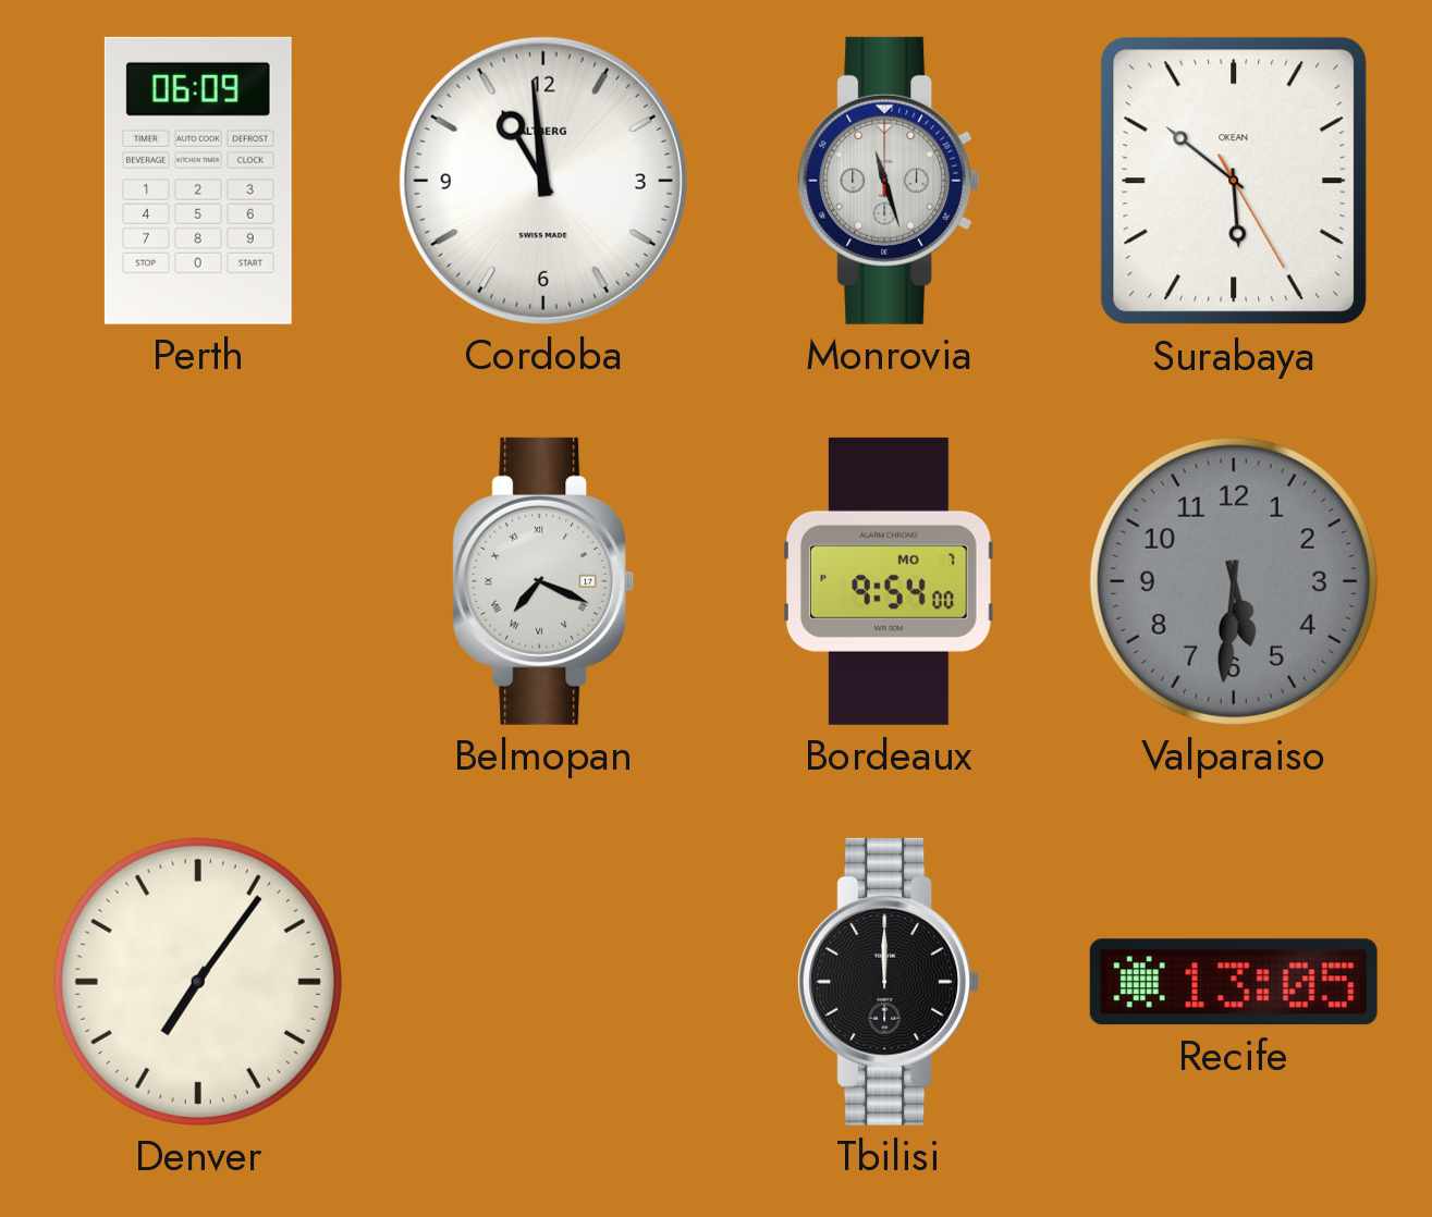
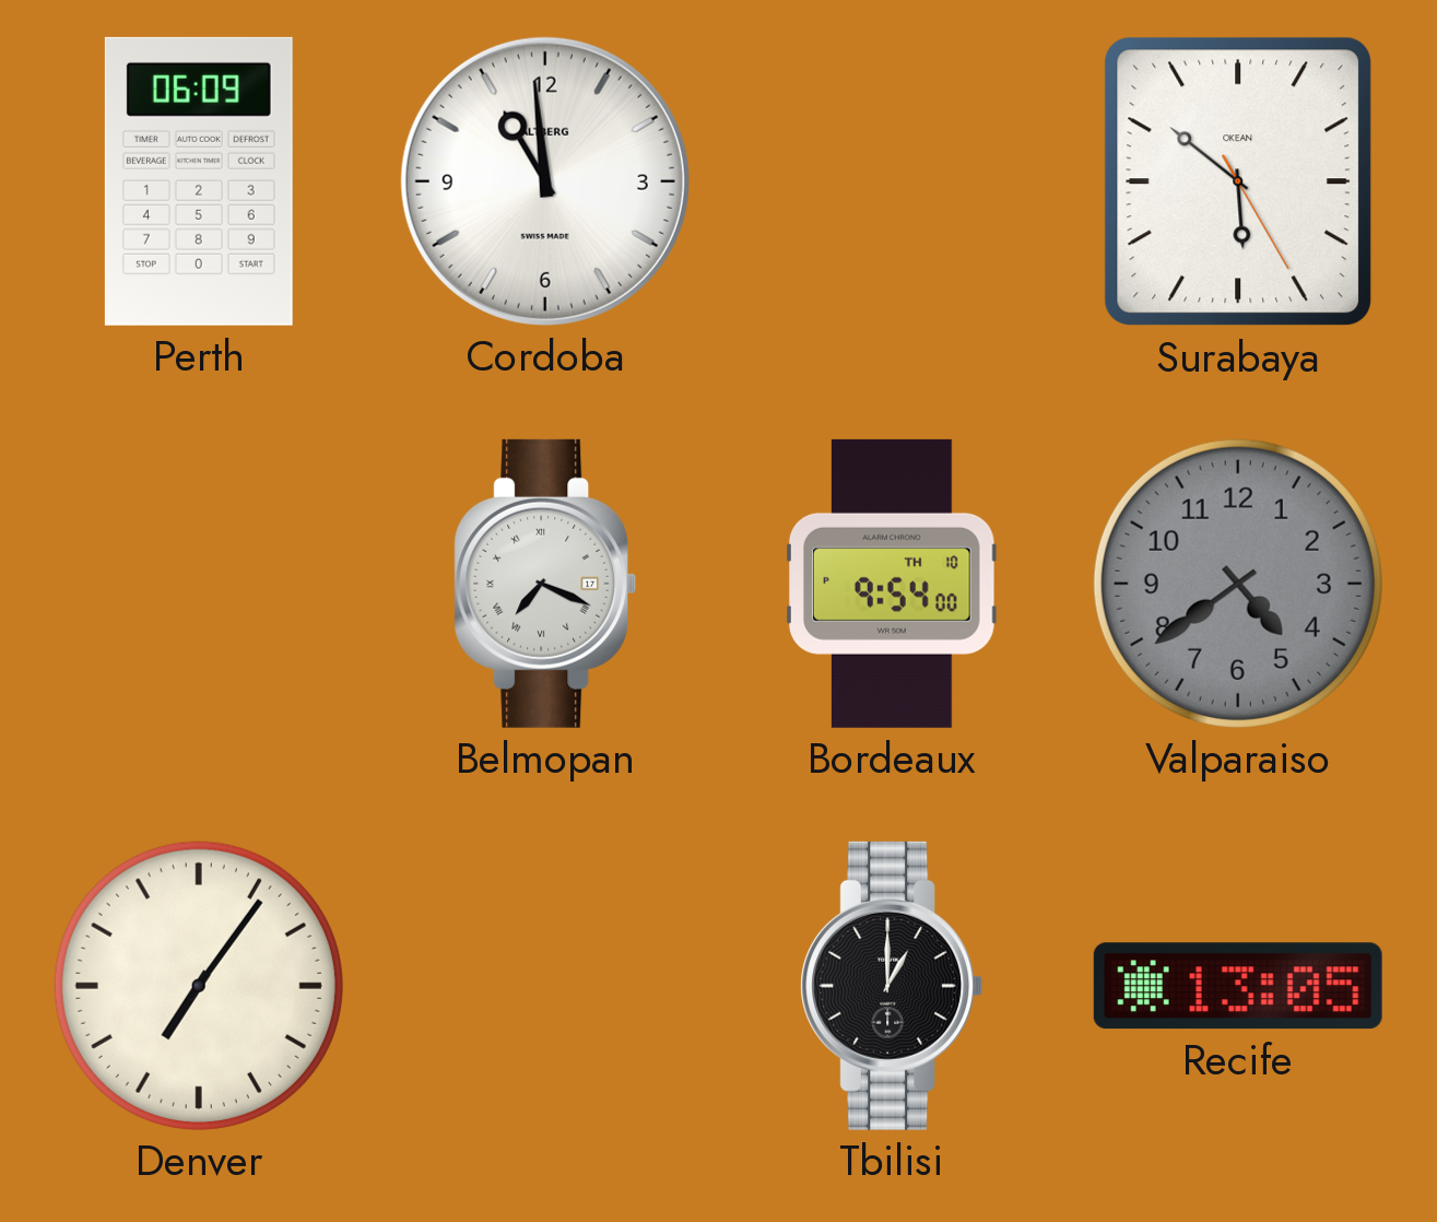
Monrovia: 11:27 -> none (889, 181)
Bordeaux date: MO 7 -> TH 10 (893, 584)
Valparaiso: 5:31 -> 4:39 (1238, 584)
Tbilisi: 12:00 -> 1:00 (892, 986)
